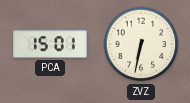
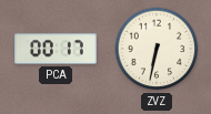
PCA: 15:01 -> 00:17 (56, 49)
